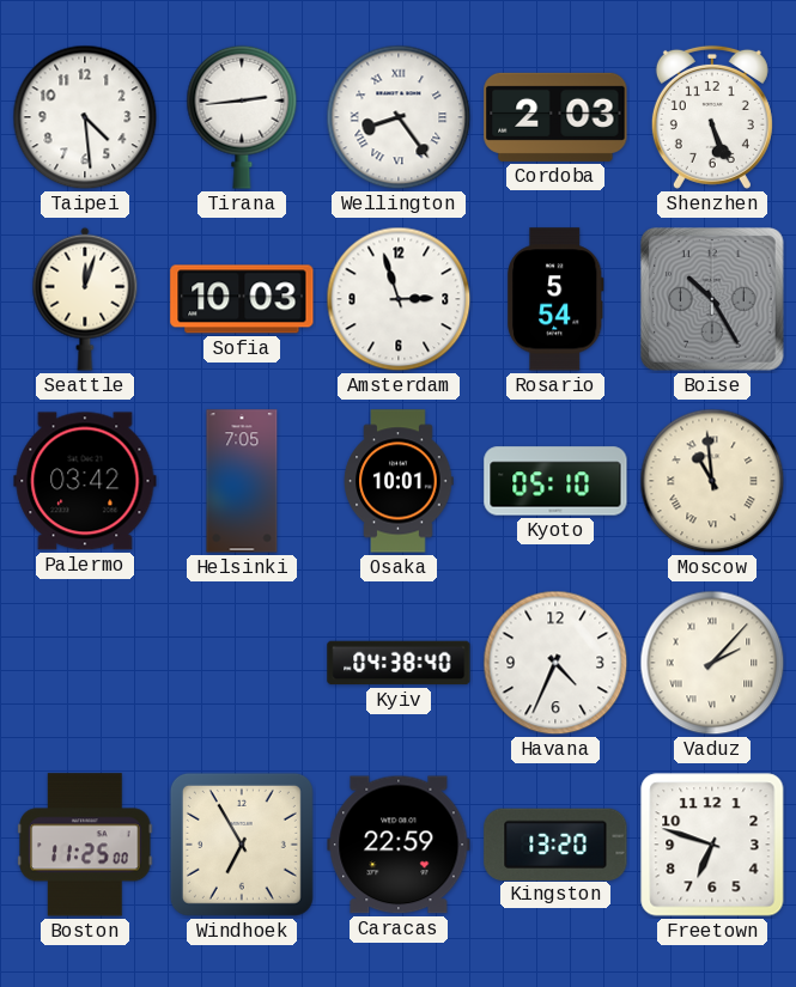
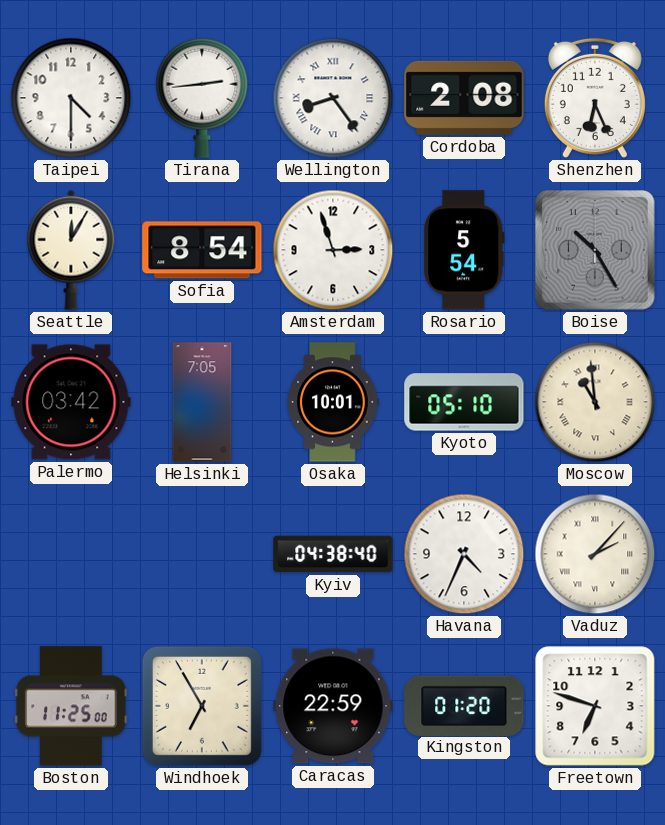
Taipei: 4:29 -> 4:30 (71, 98)
Cordoba: 2:03 -> 2:08 (464, 98)
Shenzhen: 5:26 -> 6:26 (595, 98)
Seattle: 12:03 -> 12:05 (71, 250)
Sofia: 10:03 -> 8:54 (202, 250)
Kingston: 13:20 -> 01:20 (464, 705)
